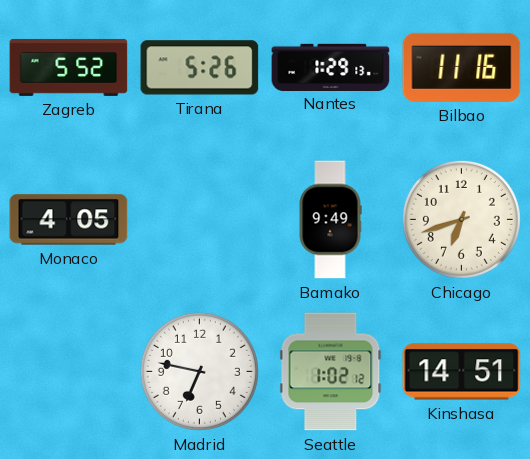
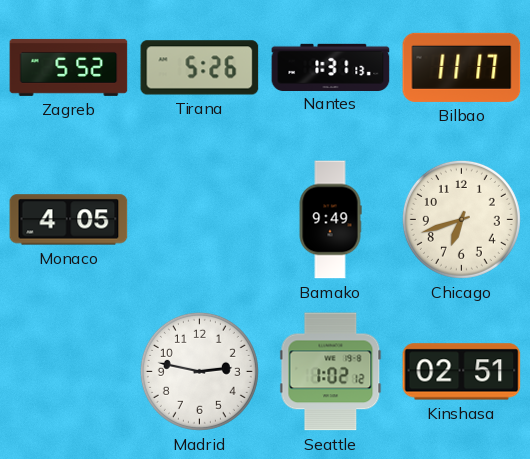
Nantes: 1:29 -> 1:31 (331, 67)
Bilbao: 11:16 -> 11:17 (462, 67)
Madrid: 6:47 -> 2:47 (199, 371)
Kinshasa: 14:51 -> 02:51 (462, 372)
